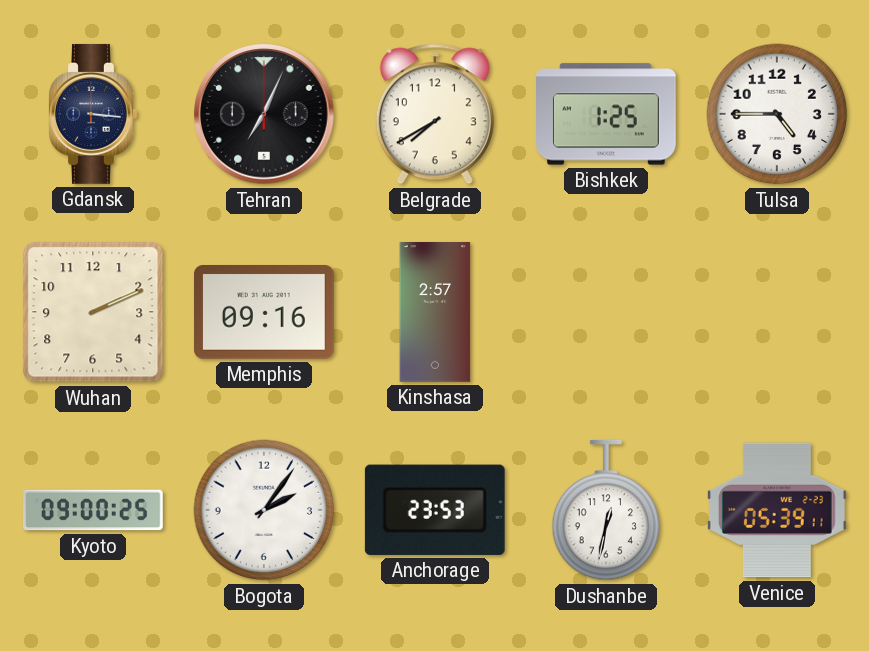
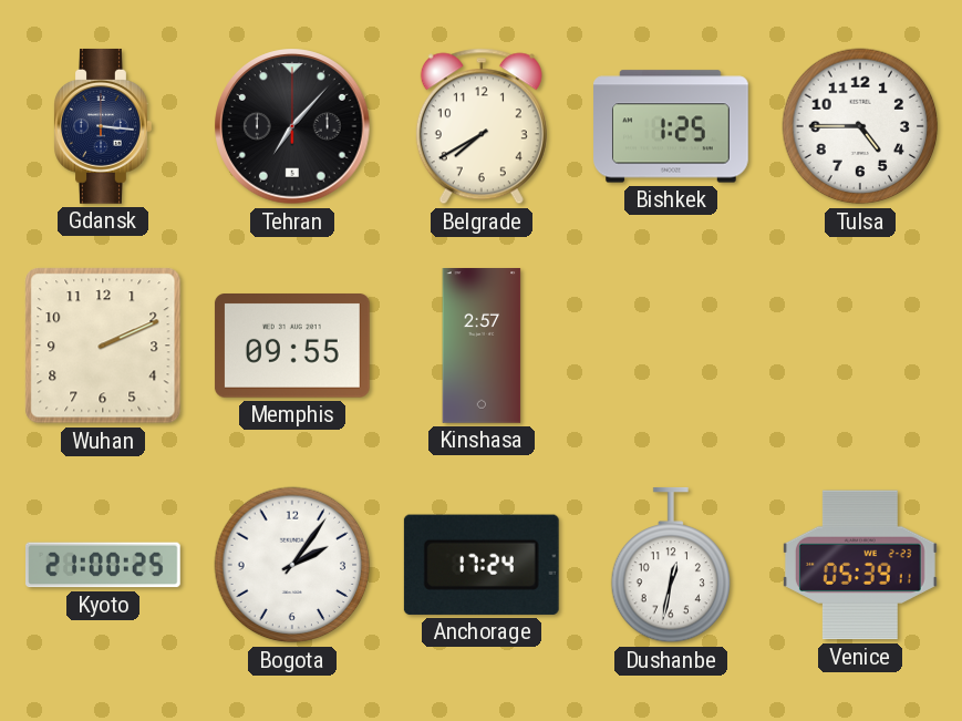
Tehran: 7:04 -> 7:07 (292, 126)
Memphis: 09:16 -> 09:55 (292, 347)
Kyoto: 09:00 -> 21:00 (104, 565)
Anchorage: 23:53 -> 17:24 (482, 565)
